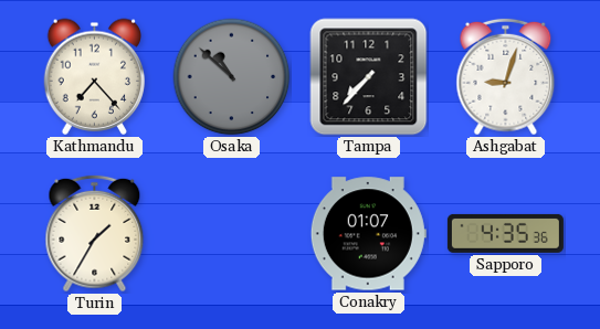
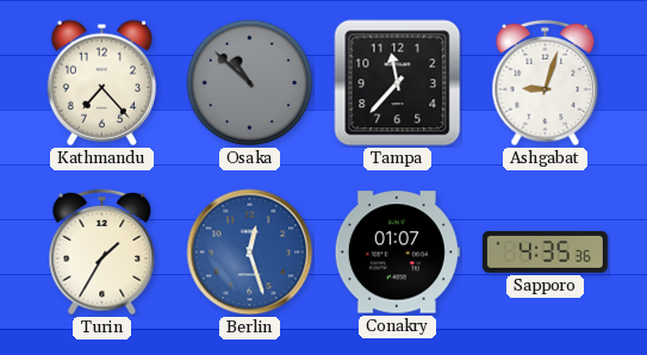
Tampa: 7:37 -> 11:37 (398, 83)
Berlin: none -> 12:27 (250, 253)
